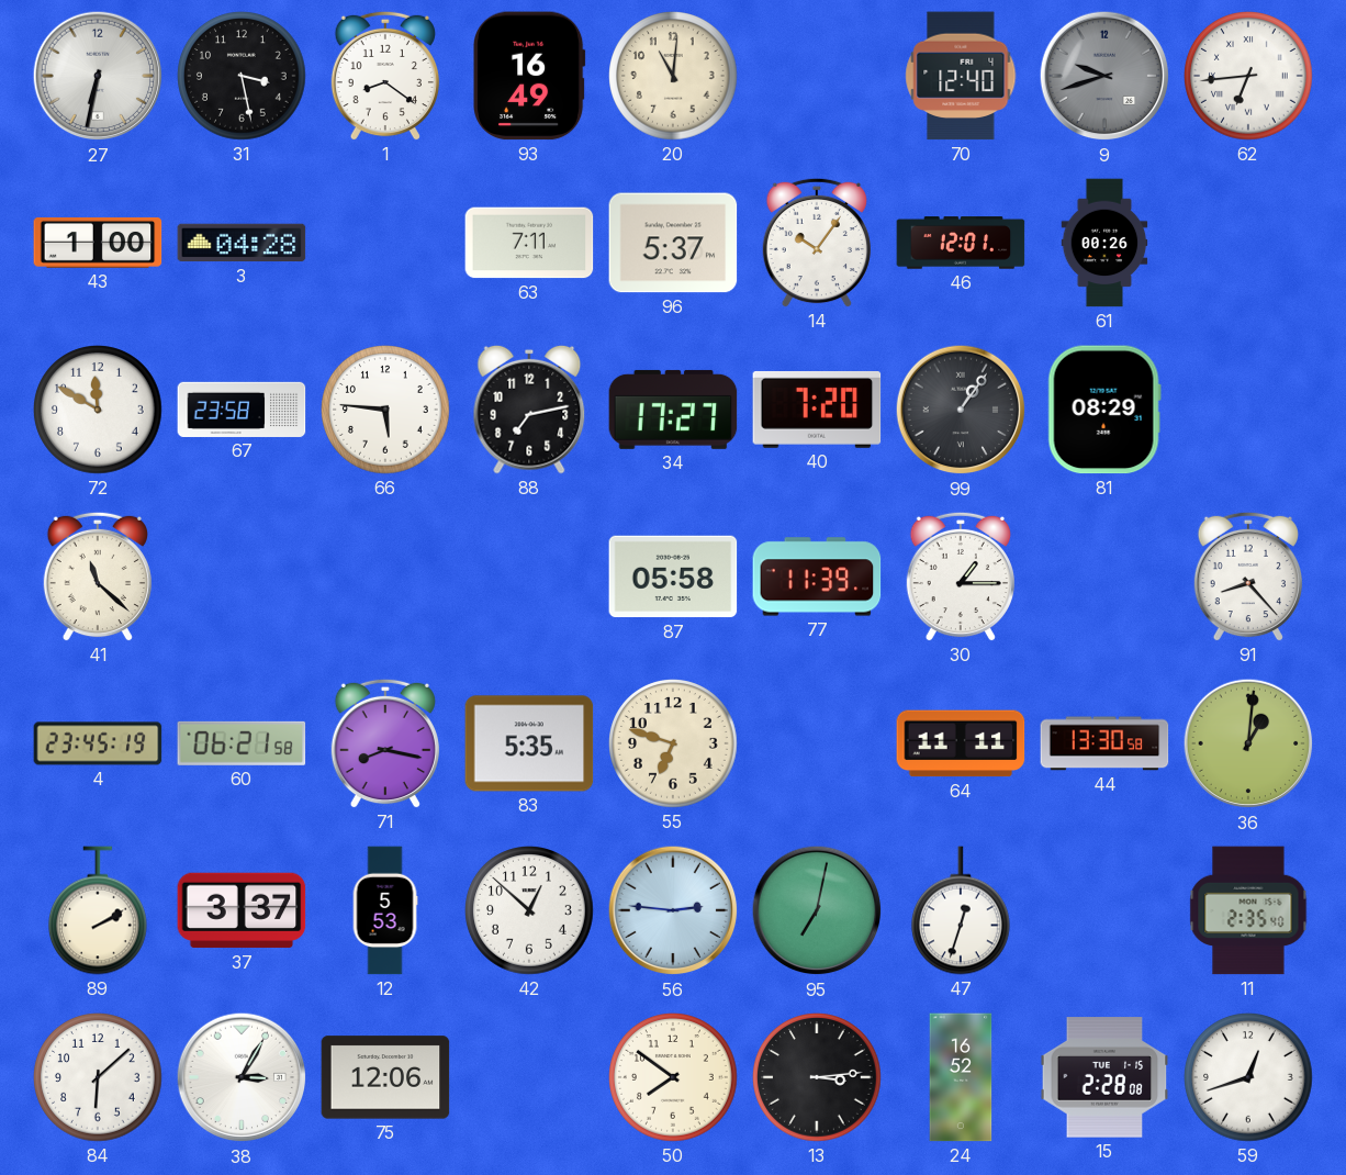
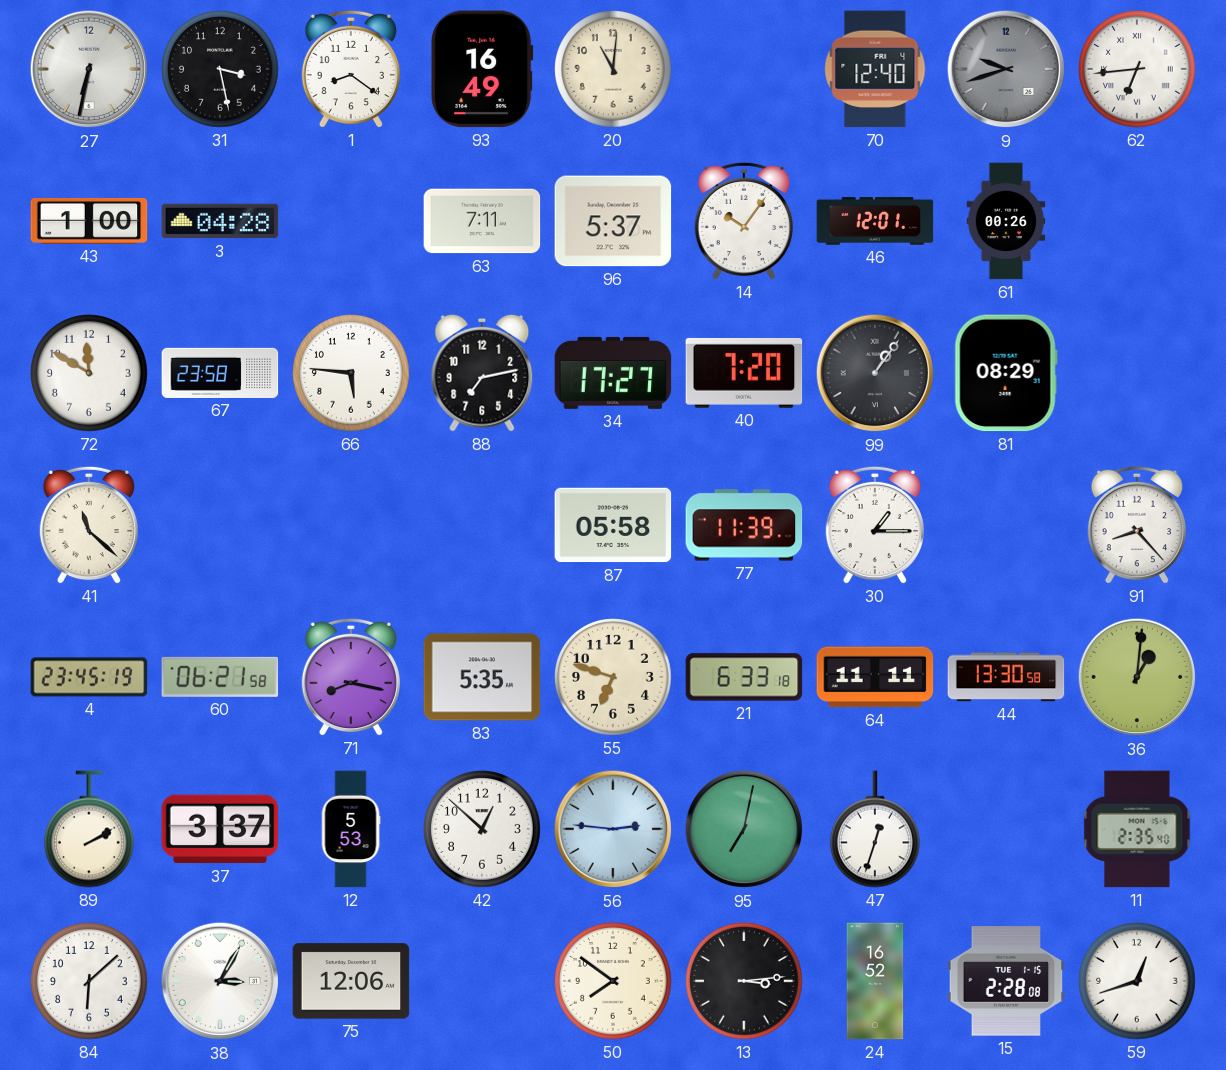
21: none -> 6:33 (744, 677)
